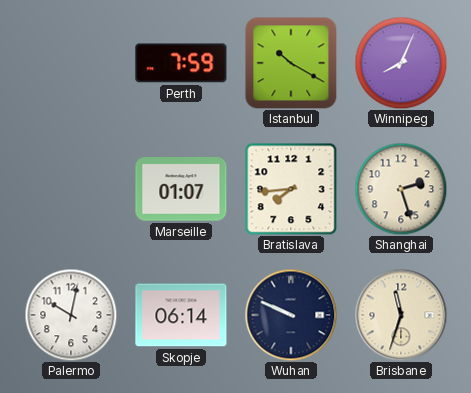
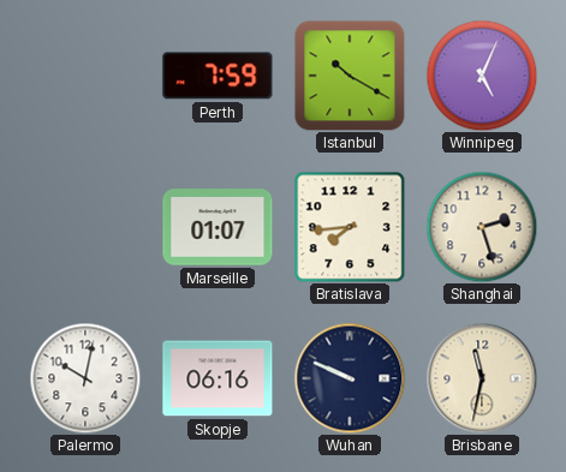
Winnipeg: 8:04 -> 5:04 (482, 76)
Skopje: 06:14 -> 06:16 (218, 378)
Brisbane: 11:33 -> 11:32 (482, 378)
